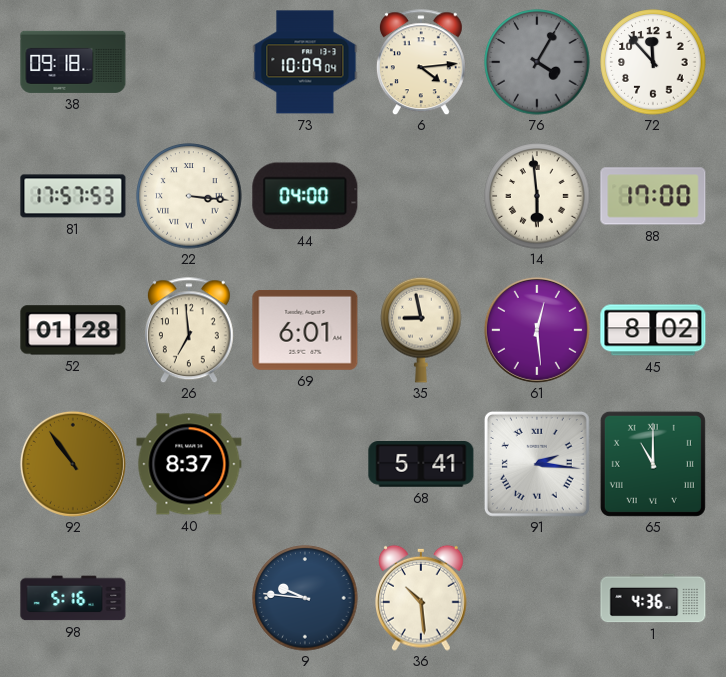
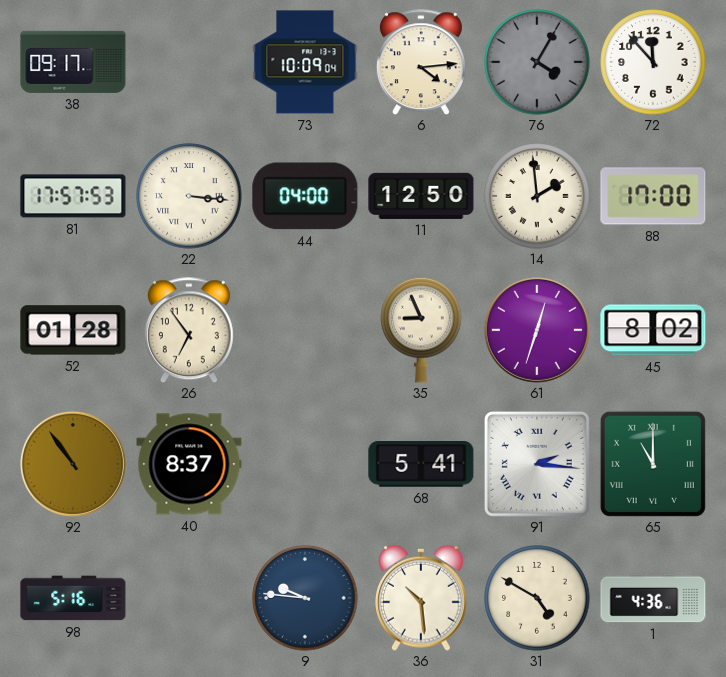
38: 09:18 -> 09:17 (73, 62)
11: none -> 12:50 (421, 196)
14: 5:59 -> 1:59 (537, 196)
26: 6:59 -> 6:54 (189, 330)
69: 6:01 -> none (305, 330)
35: 8:58 -> 8:56 (421, 330)
61: 12:29 -> 12:33 (537, 330)
31: none -> 4:50 (537, 598)
